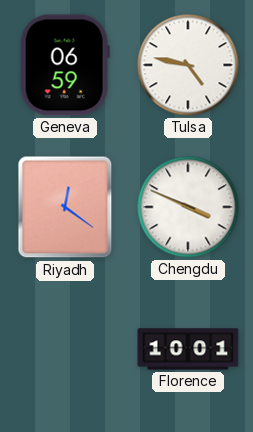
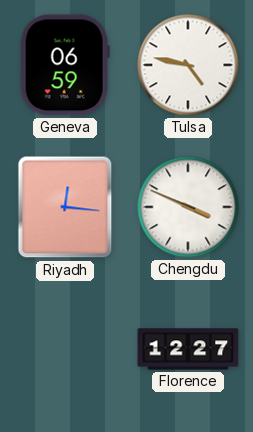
Riyadh: 12:21 -> 12:16 (65, 207)
Florence: 10:01 -> 12:27 (188, 349)
